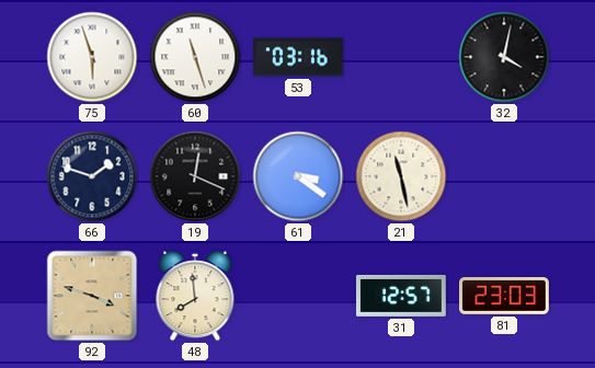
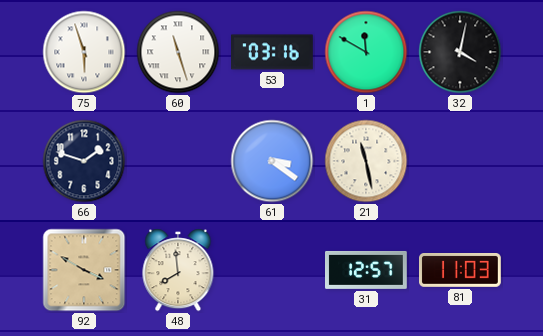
1: none -> 11:50 (366, 52)
19: 12:19 -> none (195, 176)
92: 3:48 -> 3:50 (84, 270)
81: 23:03 -> 11:03 (461, 271)
